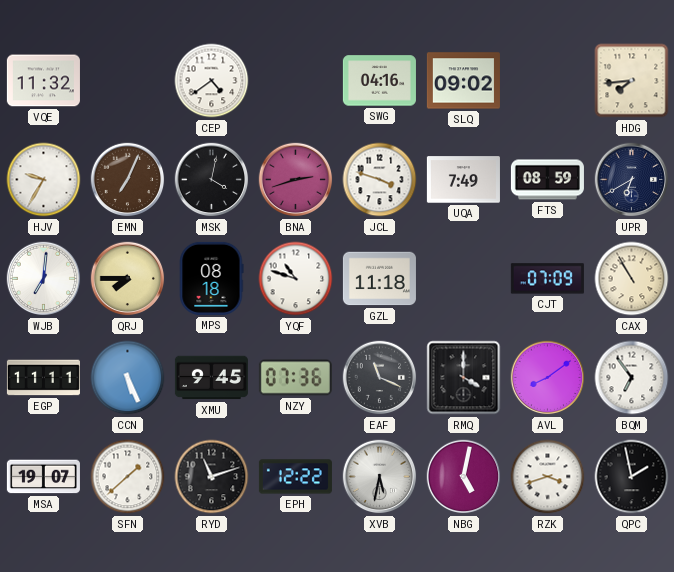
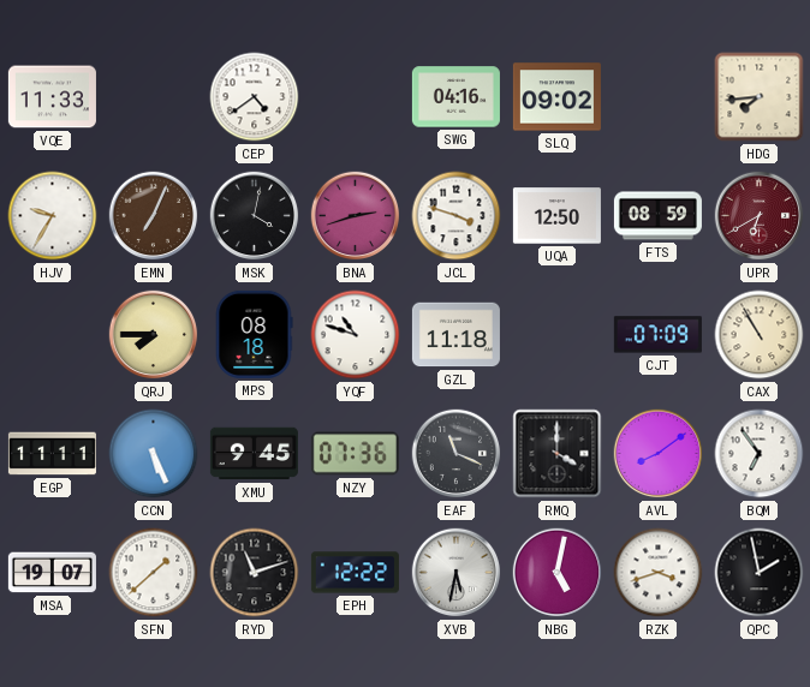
VQE: 11:32 -> 11:33 (52, 97)
UQA: 7:49 -> 12:50 (556, 216)
UPR dial: navy -> burgundy (760, 216)
WJB: 7:01 -> none (44, 279)
